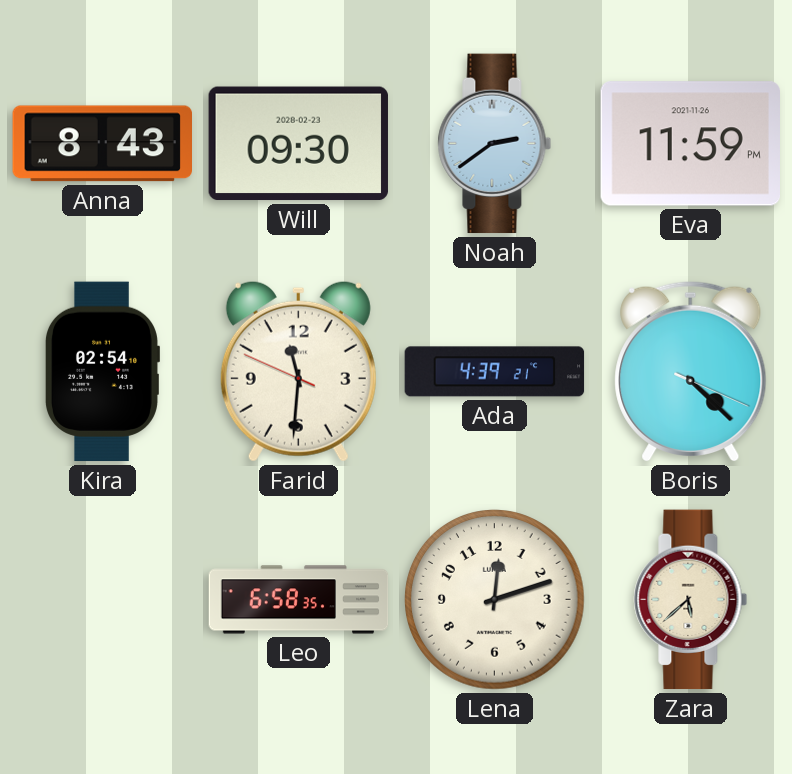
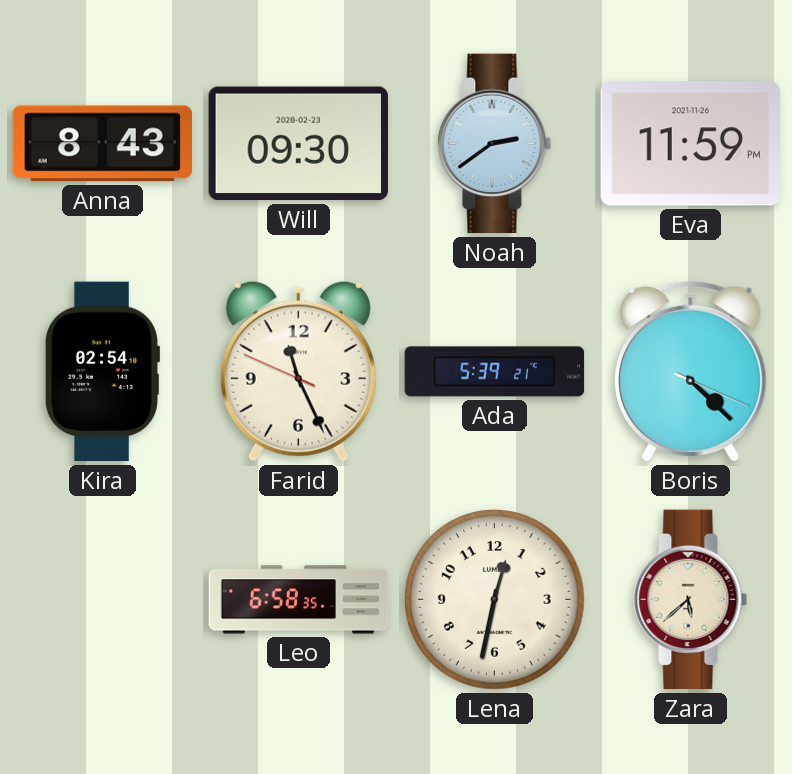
Farid: 11:30 -> 11:25 (298, 371)
Ada: 4:39 -> 5:39 (495, 372)
Lena: 12:12 -> 12:32 (495, 600)
